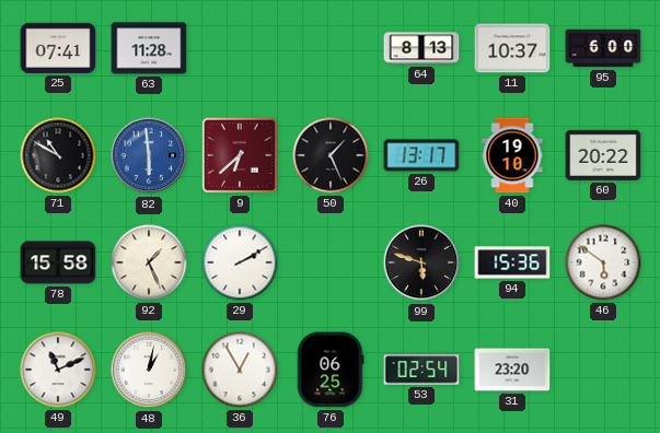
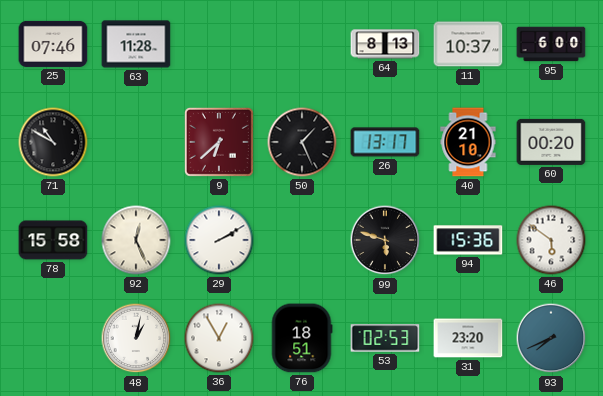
25: 07:41 -> 07:46 (53, 44)
82: 5:59 -> none (149, 155)
40: 19:10 -> 21:10 (468, 142)
60: 20:22 -> 00:20 (551, 142)
92: 1:26 -> 12:26 (136, 240)
49: 11:11 -> none (58, 370)
76: 06:25 -> 18:51 (302, 338)
53: 02:54 -> 02:53 (385, 338)
93: none -> 7:41 (551, 338)
